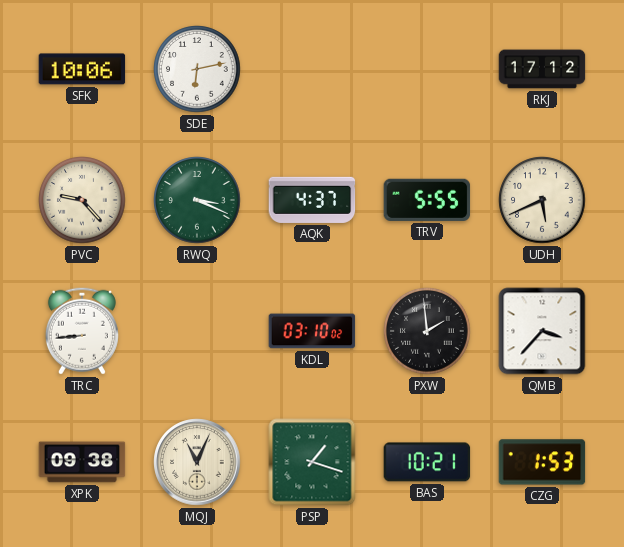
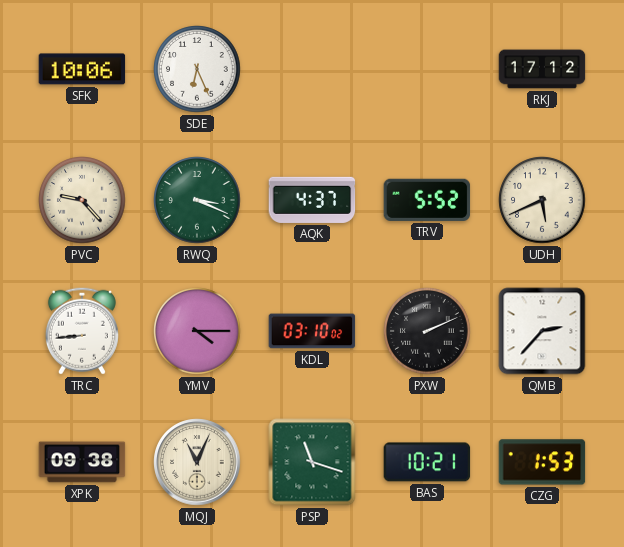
SDE: 6:13 -> 6:26 (197, 69)
TRV: 5:55 -> 5:52 (427, 200)
YMV: none -> 4:15 (197, 331)
PXW: 1:59 -> 2:11 (427, 331)
QMB: 3:37 -> 2:37 (542, 331)
PSP: 1:18 -> 11:18 (312, 462)
